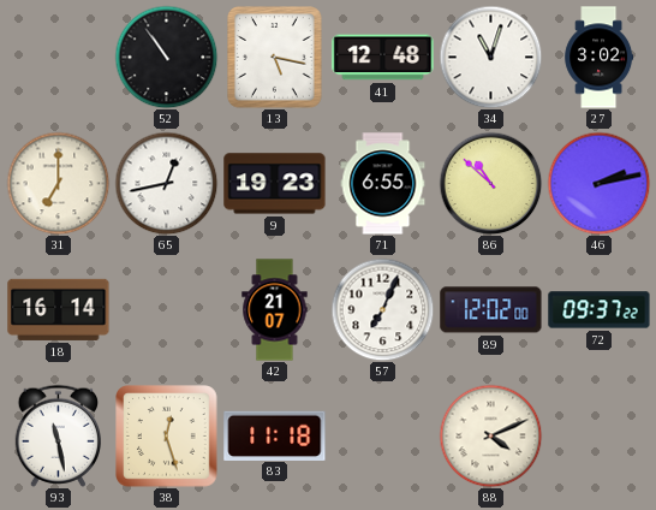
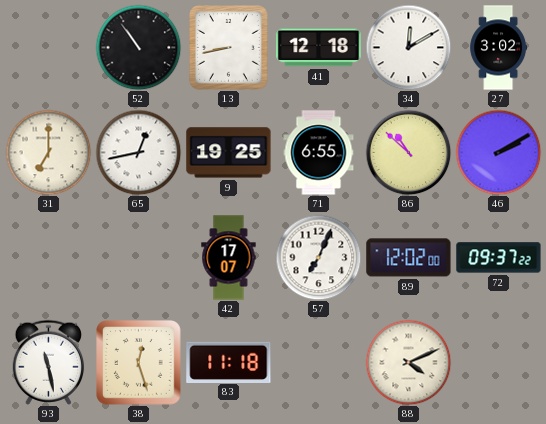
13: 5:17 -> 8:43 (229, 48)
41: 12:48 -> 12:18 (319, 48)
34: 11:03 -> 12:10 (408, 47)
9: 19:23 -> 19:25 (229, 153)
46: 2:13 -> 2:10 (498, 152)
18: 16:14 -> none (59, 309)
42: 21:07 -> 17:07 (229, 258)
